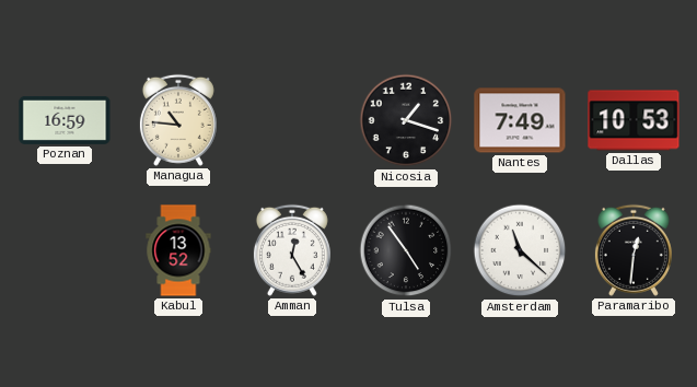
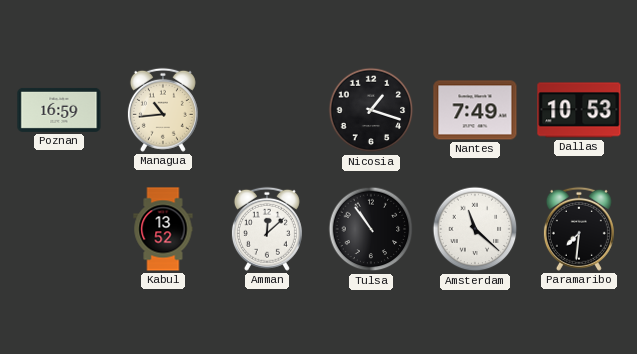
Managua: 10:46 -> 10:44 (163, 110)
Amman: 12:25 -> 12:08 (267, 229)
Tulsa: 4:54 -> 10:54 (371, 229)
Paramaribo: 12:31 -> 7:31 (579, 229)
